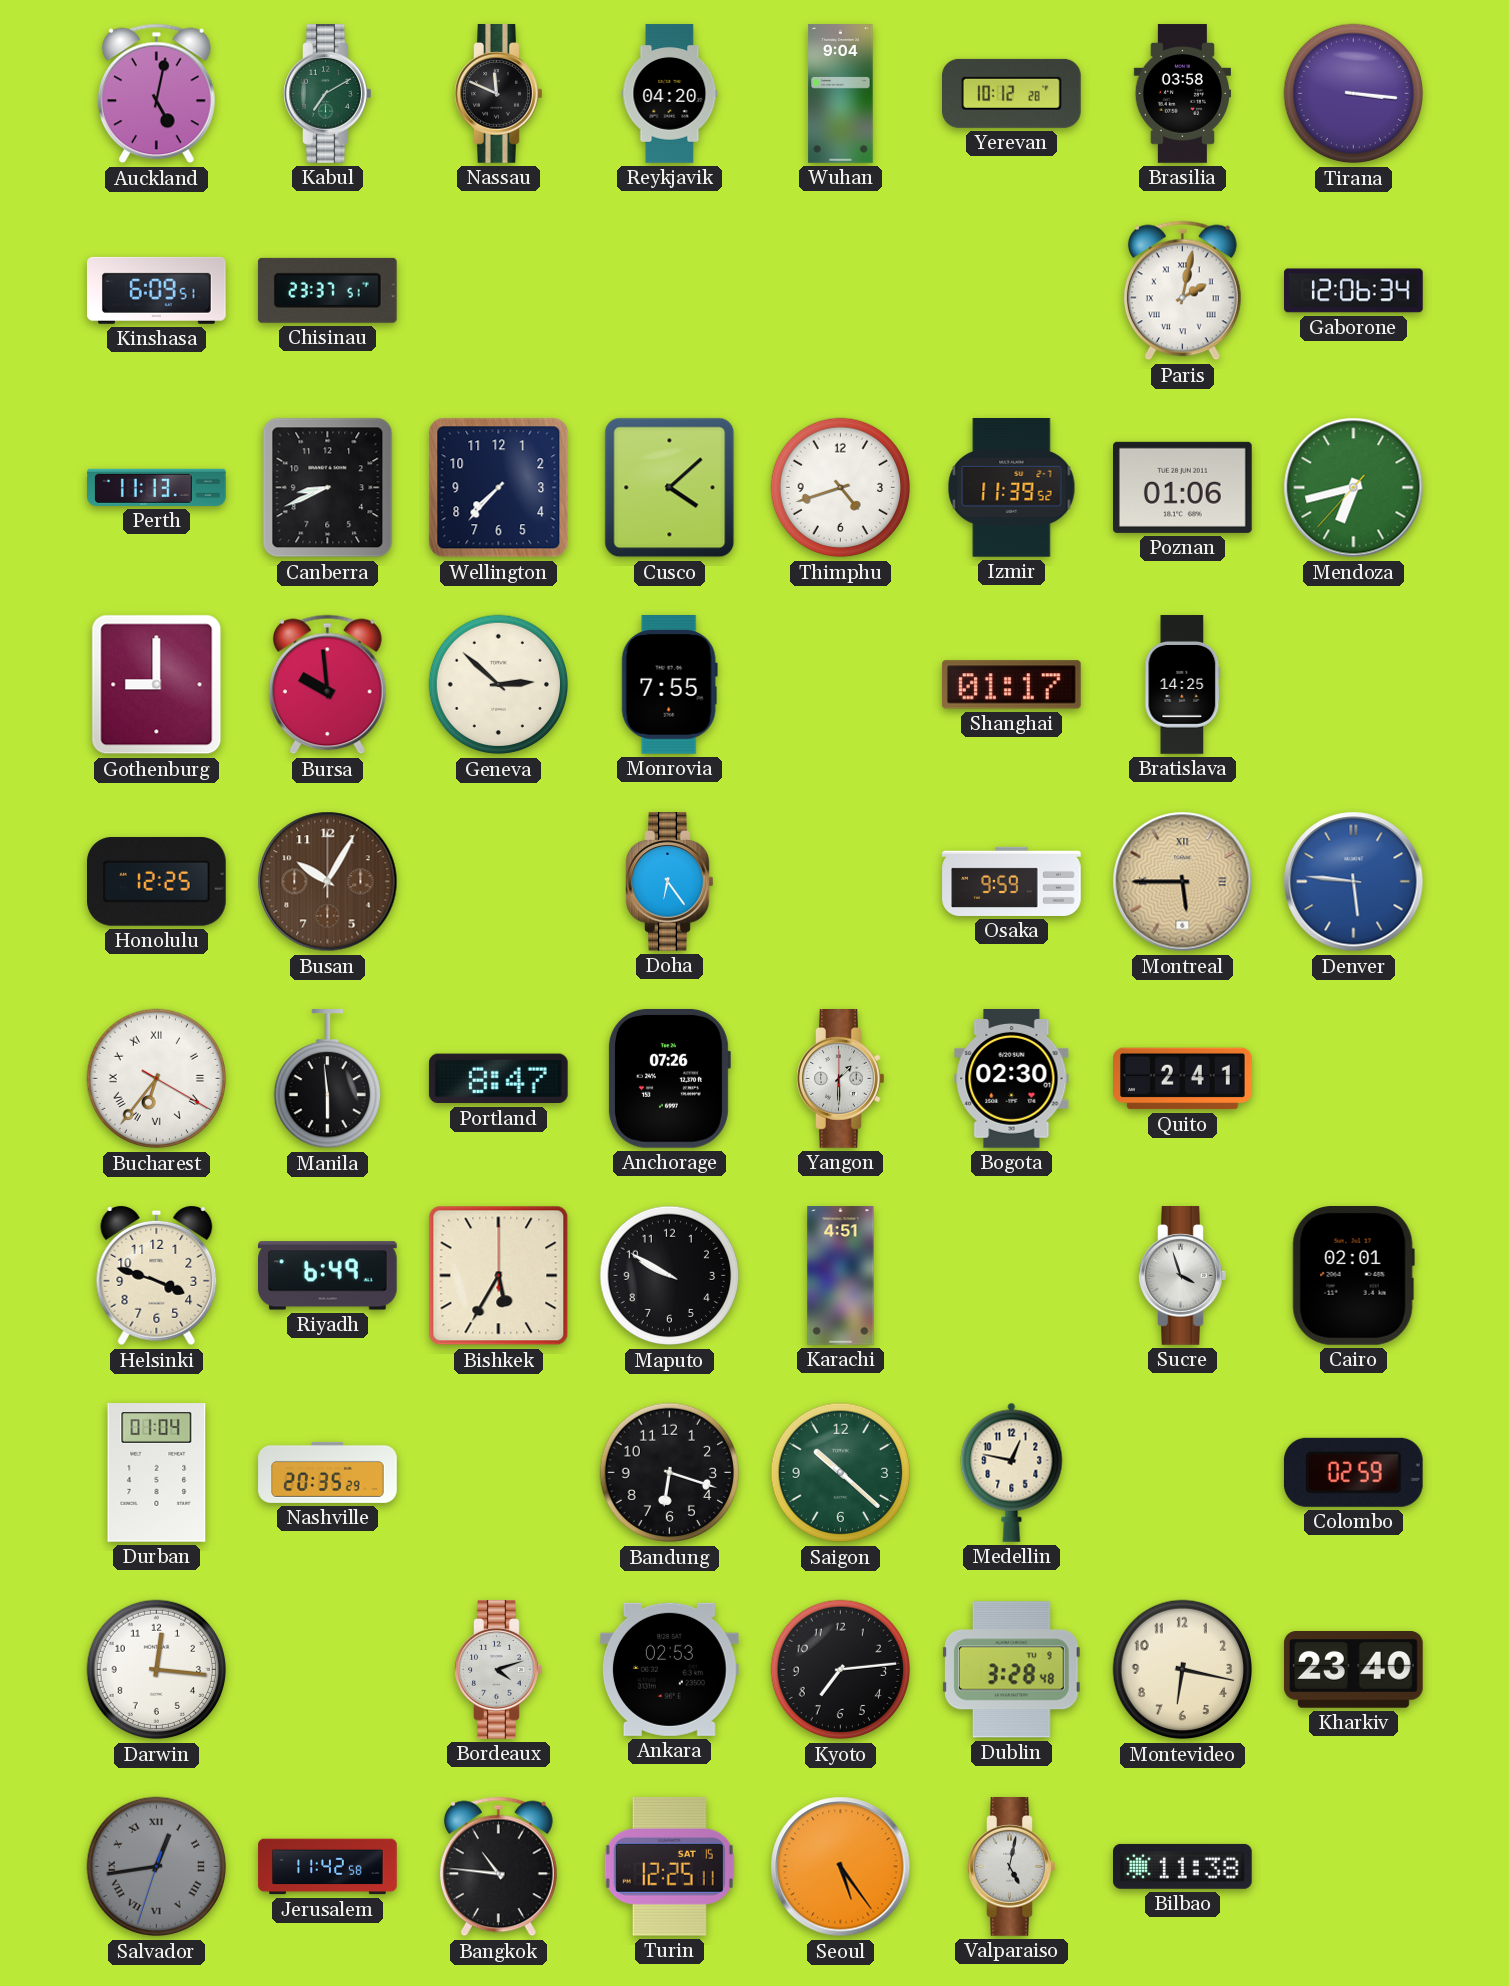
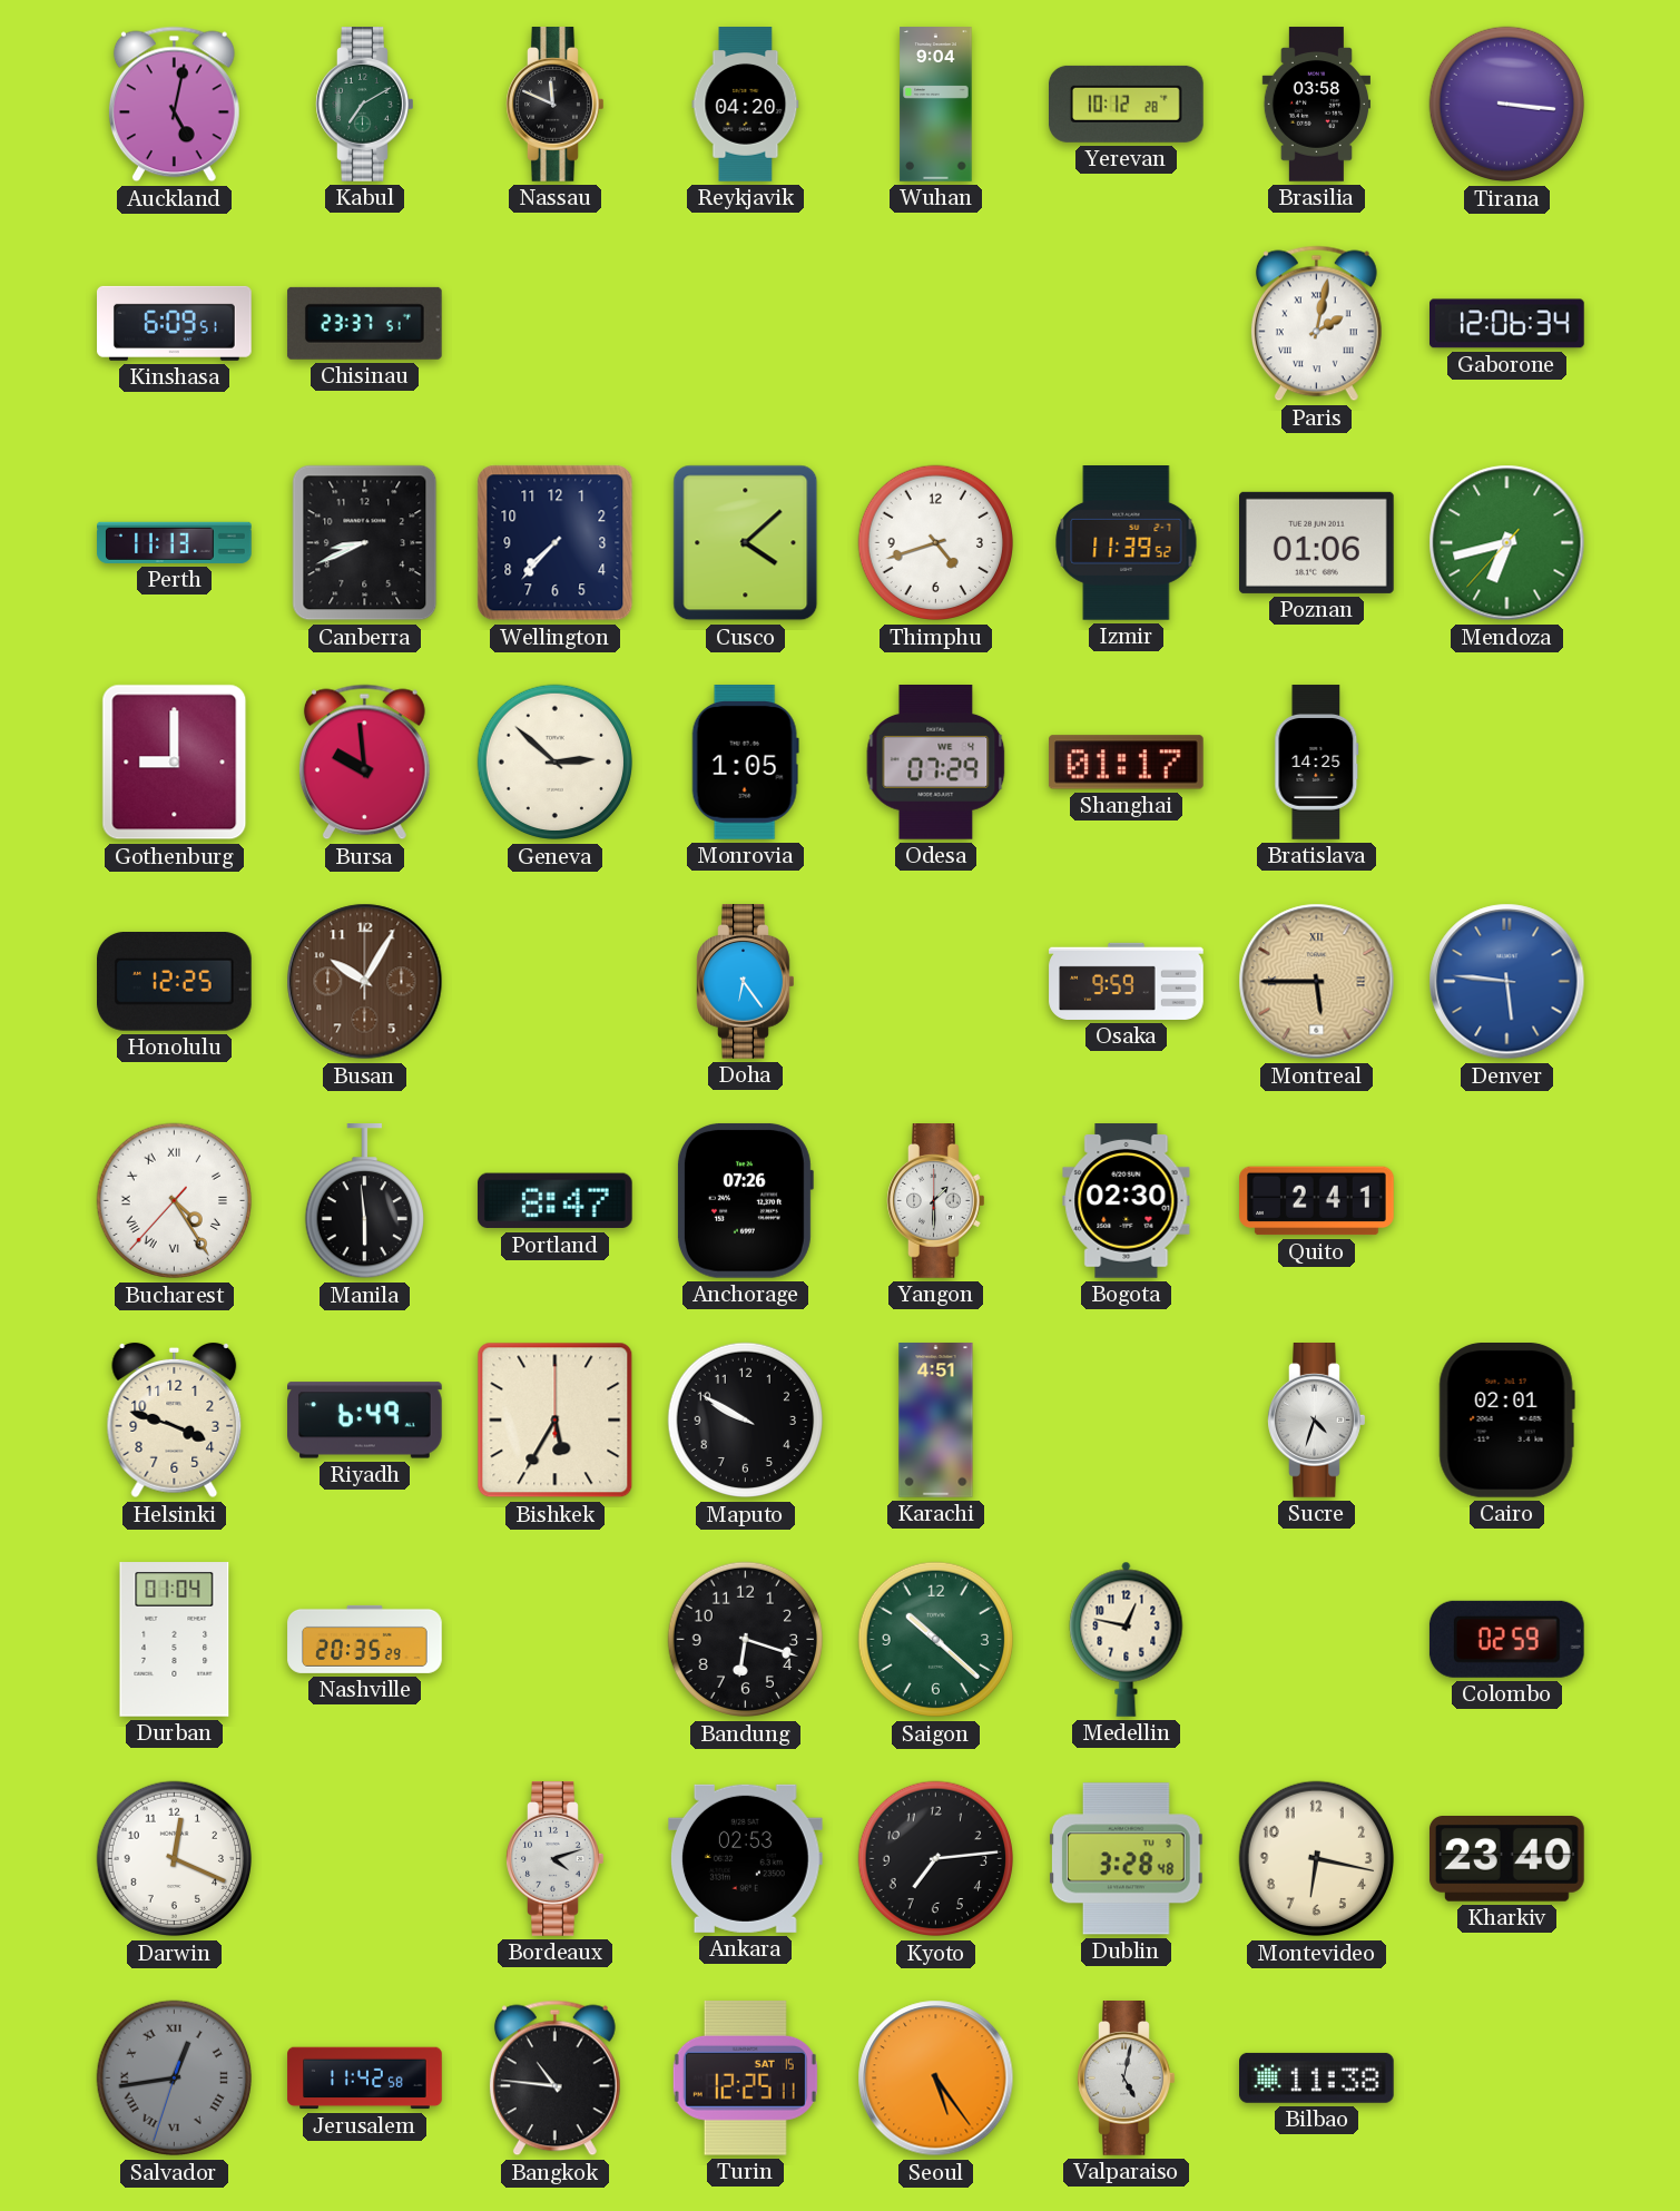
Monrovia: 7:55 -> 1:05 (745, 763)
Odesa: none -> 07:29 (936, 763)
Bucharest: 6:36 -> 4:24 (175, 1201)
Sucre: 3:57 -> 4:33 (1317, 1421)
Darwin: 12:16 -> 12:19 (175, 1859)
